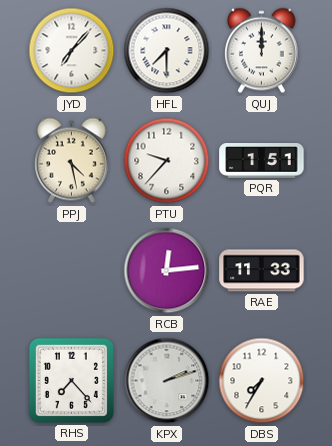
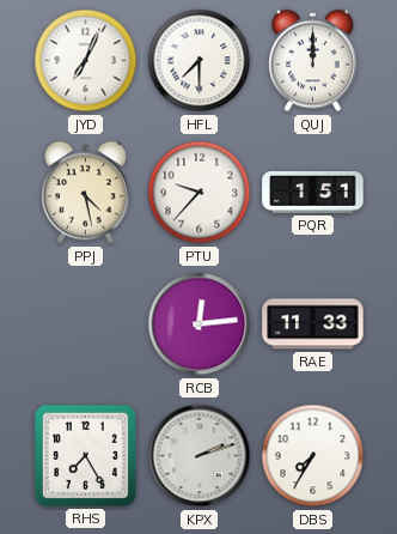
JYD: 7:07 -> 7:04 (86, 61)
RHS: 7:23 -> 7:25 (85, 455)
